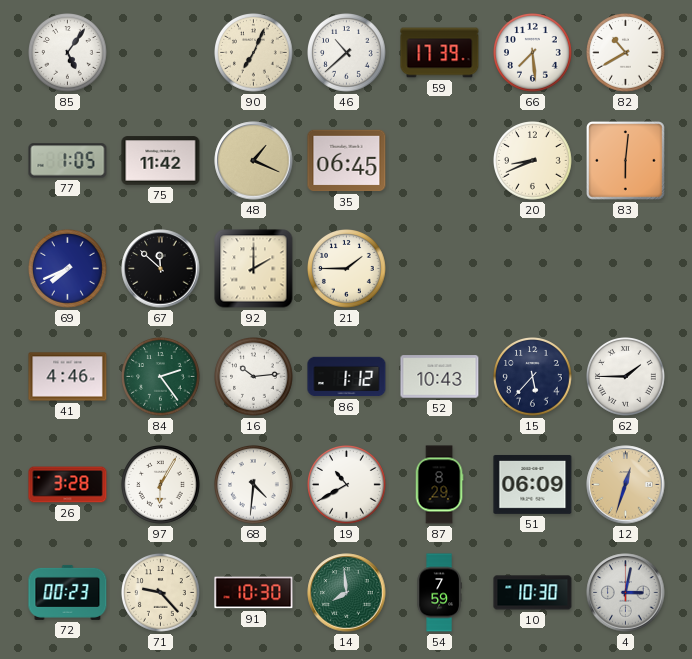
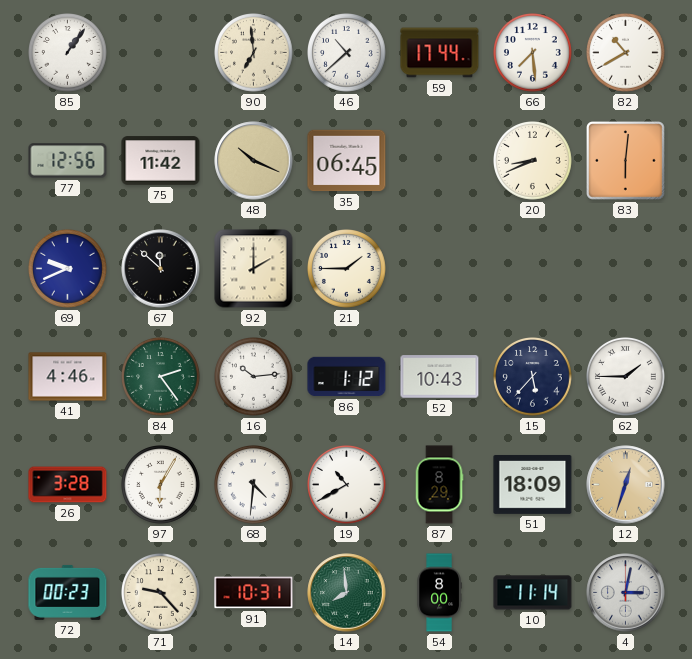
85: 5:06 -> 1:06 (68, 53)
90: 7:04 -> 6:59 (254, 53)
59: 17:39 -> 17:44 (440, 53)
77: 1:05 -> 12:56 (68, 161)
48: 1:19 -> 10:19 (254, 161)
69: 7:41 -> 9:41 (68, 269)
51: 06:09 -> 18:09 (533, 484)
91: 10:30 -> 10:31 (254, 593)
54: 7:59 -> 8:00 (439, 593)
10: 10:30 -> 11:14 (533, 593)
